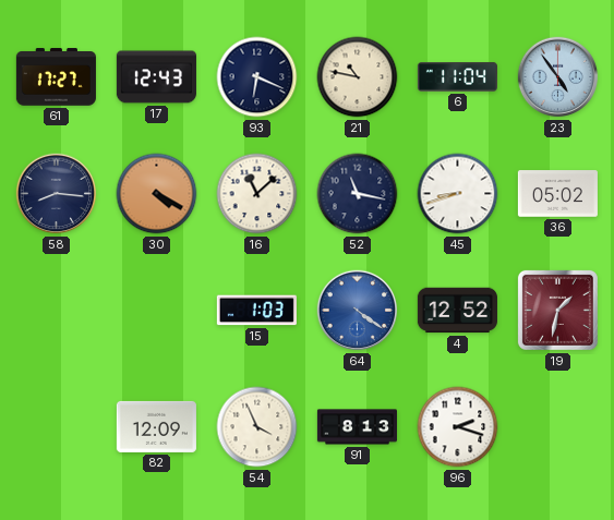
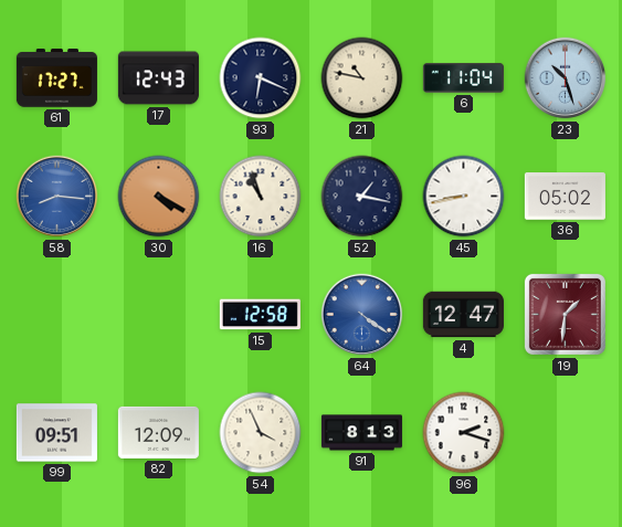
23: 4:54 -> 10:27 (566, 78)
58 dial: navy -> blue (57, 197)
16: 11:08 -> 10:57 (261, 197)
52: 11:17 -> 1:17 (362, 197)
45: 8:42 -> 8:43 (464, 197)
15: 1:03 -> 12:58 (260, 315)
4: 12:52 -> 12:47 (463, 315)
19: 1:32 -> 1:31 (565, 314)
99: none -> 09:51 (56, 433)
